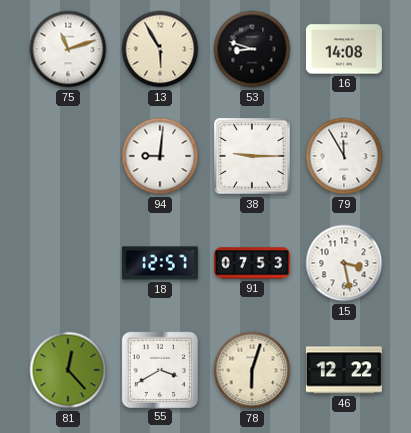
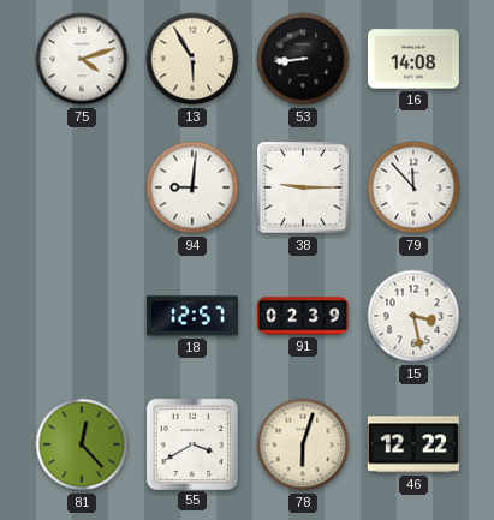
75: 11:12 -> 4:12 (82, 59)
53: 8:48 -> 8:44 (303, 59)
79: 11:55 -> 11:53 (413, 187)
91: 07:53 -> 02:39 (303, 316)
